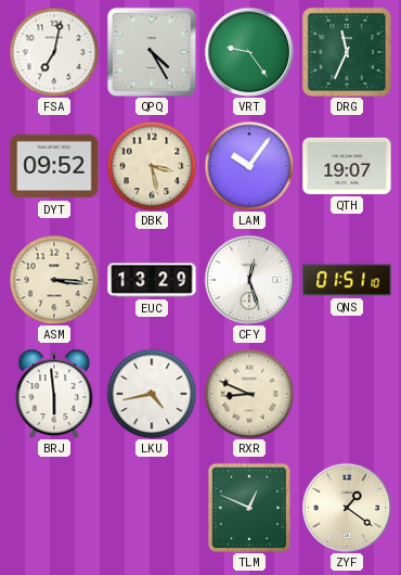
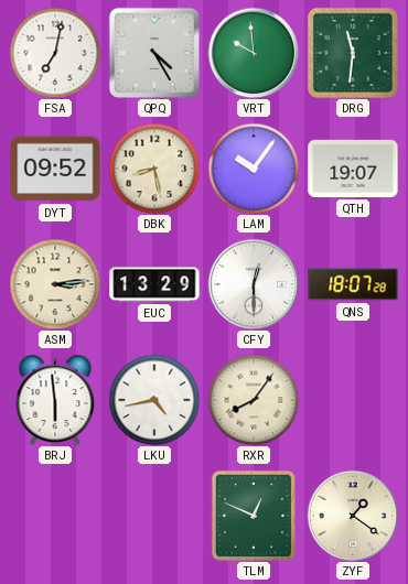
VRT: 9:24 -> 9:59 (254, 53)
DRG: 11:34 -> 11:31 (353, 53)
DBK: 3:28 -> 8:28 (154, 169)
ASM: 3:16 -> 3:14 (55, 284)
CFY: 12:27 -> 12:30 (254, 284)
QNS: 01:51 -> 18:07 (353, 284)
RXR: 8:49 -> 8:06 (254, 400)
